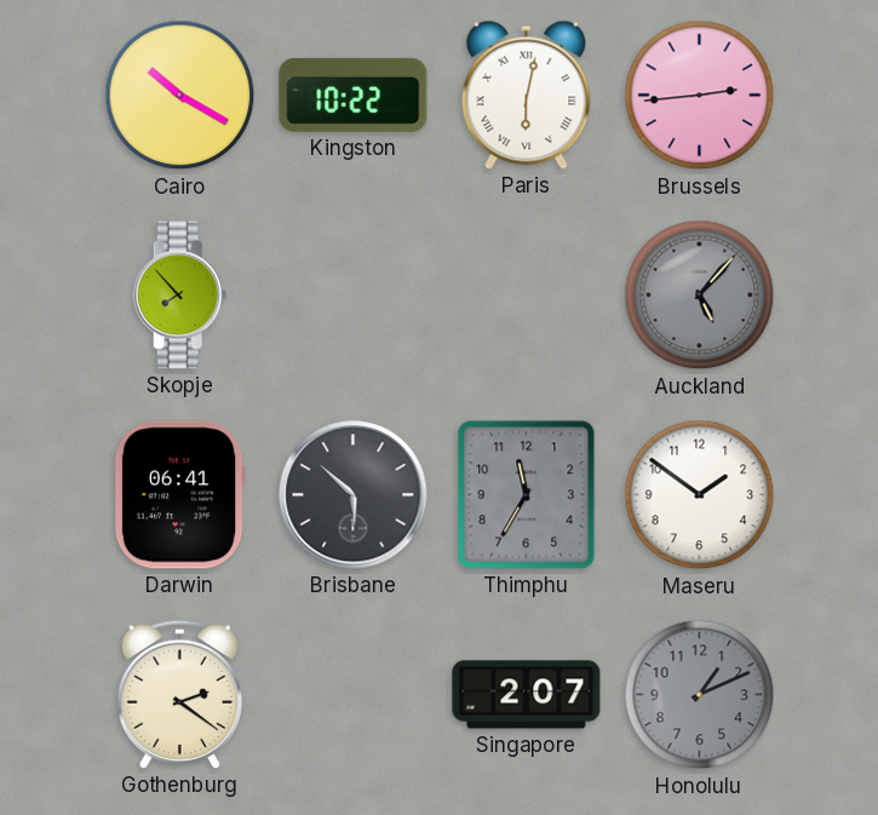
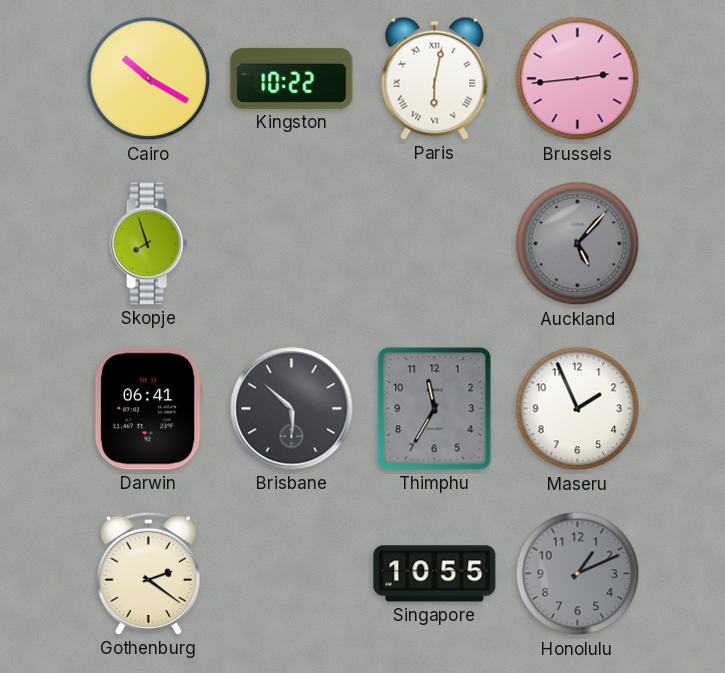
Skopje: 7:53 -> 7:57 (149, 244)
Maseru: 1:51 -> 1:56 (578, 409)
Singapore: 2:07 -> 10:55 (435, 574)
